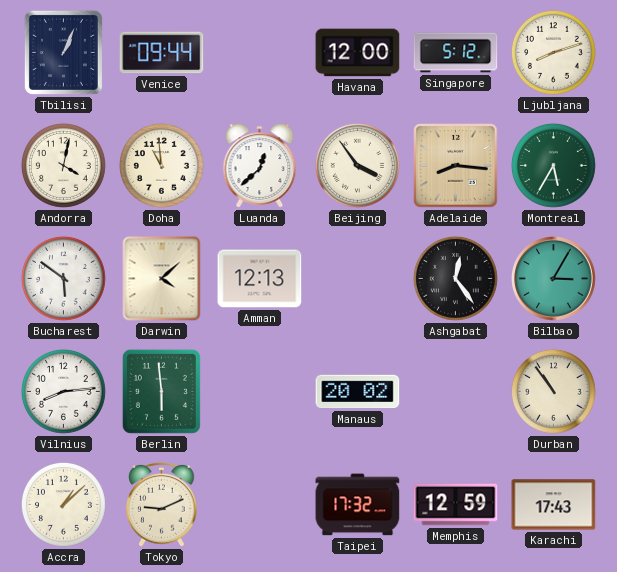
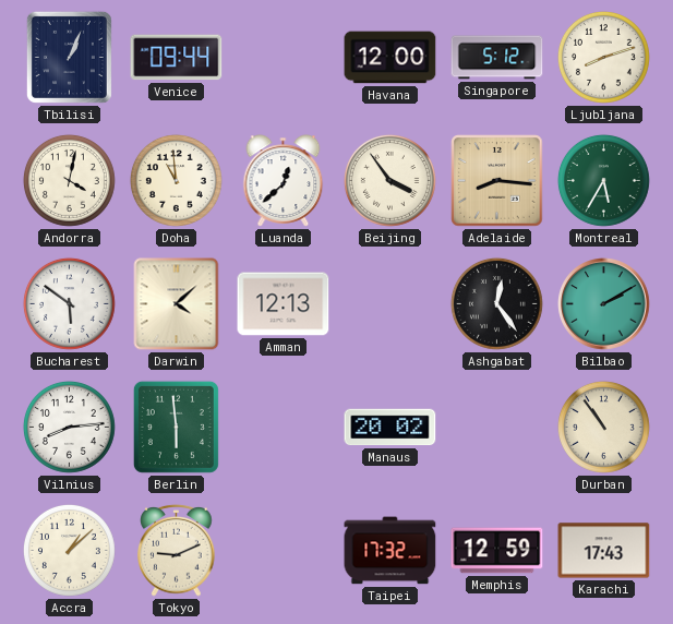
Bilbao: 3:05 -> 2:10 (604, 304)
